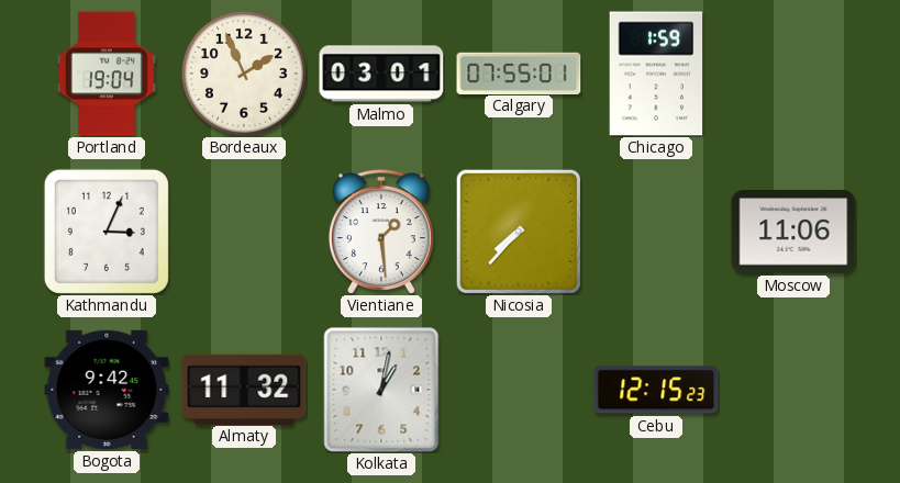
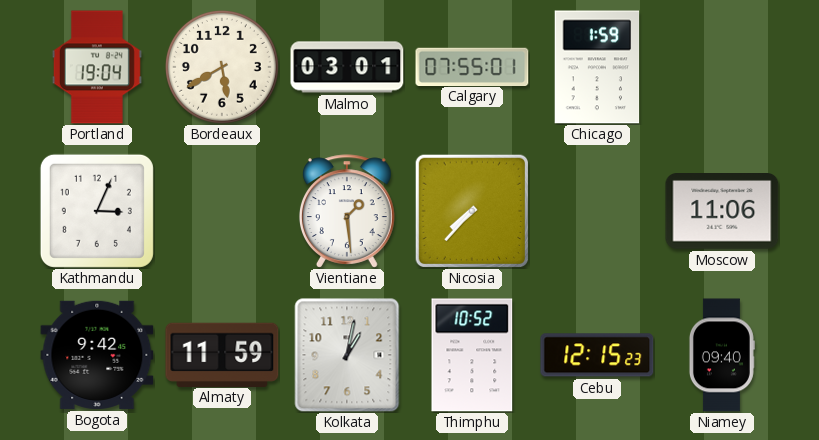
Bordeaux: 1:56 -> 5:40 (222, 67)
Almaty: 11:32 -> 11:59 (222, 354)
Thimphu: none -> 10:52 (472, 355)
Niamey: none -> 09:40 (721, 355)
